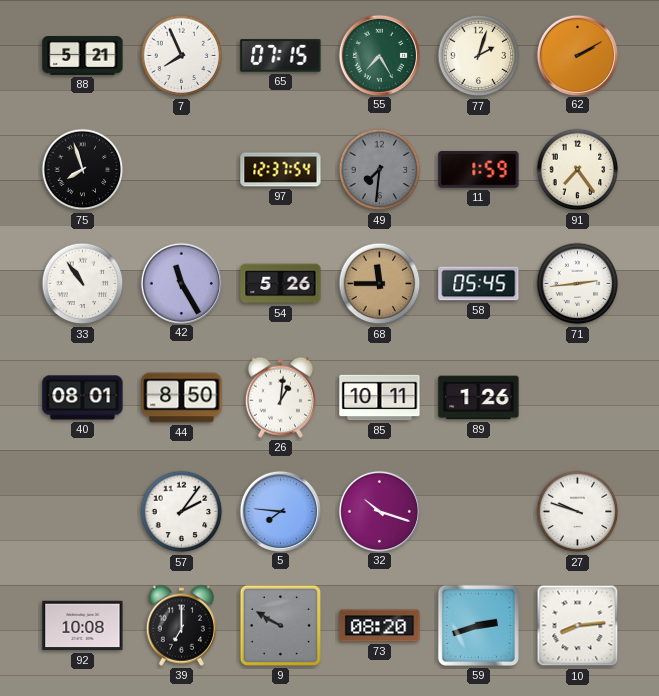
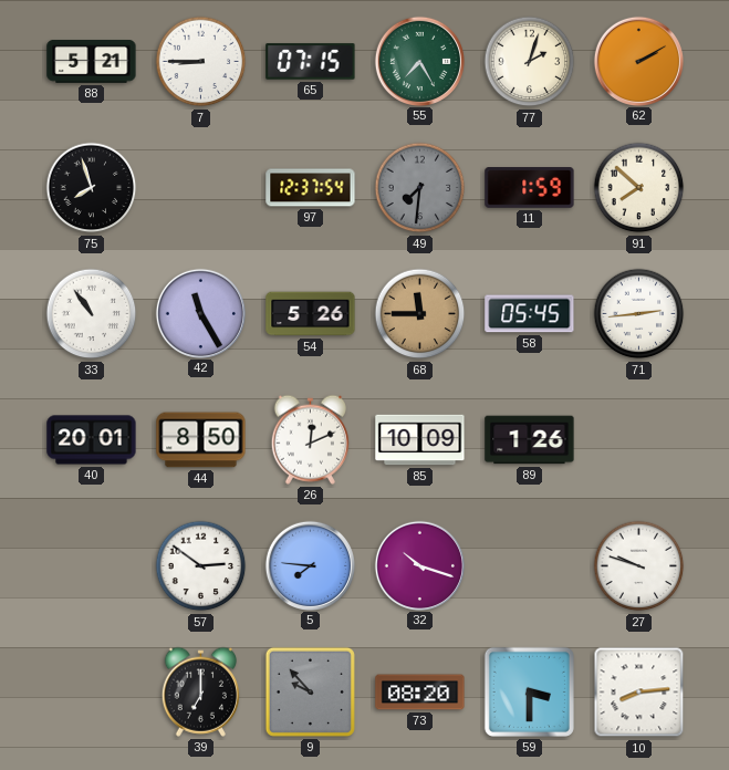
7: 7:56 -> 8:45 (201, 62)
91: 7:24 -> 7:52 (639, 188)
40: 08:01 -> 20:01 (92, 440)
26: 1:01 -> 12:11 (310, 439)
85: 10:11 -> 10:09 (420, 440)
57: 2:06 -> 2:51 (201, 566)
92: 10:08 -> none (83, 626)
9: 9:50 -> 9:53 (310, 691)
59: 2:42 -> 3:30 (529, 691)
